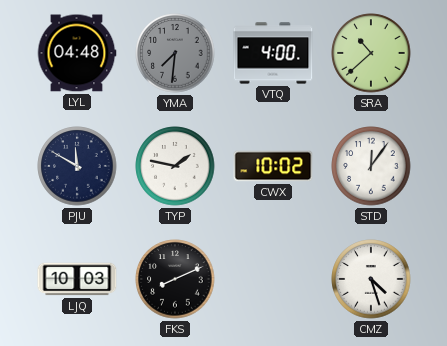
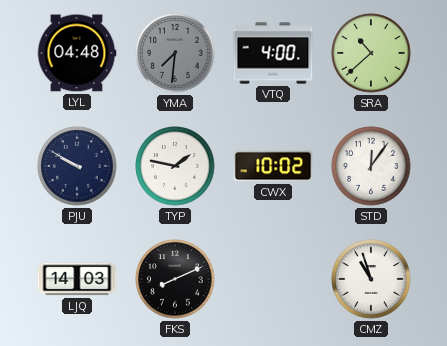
PJU: 11:50 -> 9:50 (77, 166)
LJQ: 10:03 -> 14:03 (77, 279)
CMZ: 4:27 -> 10:57 (371, 279)
